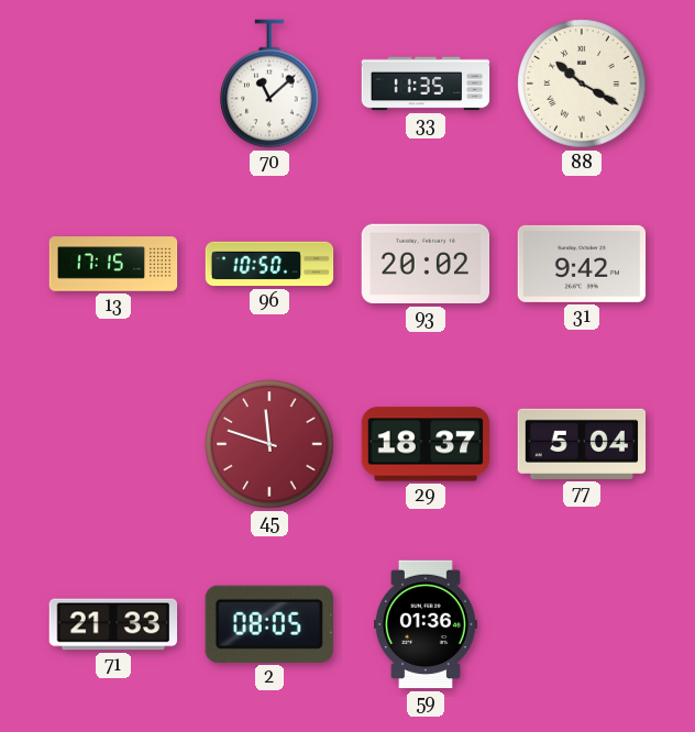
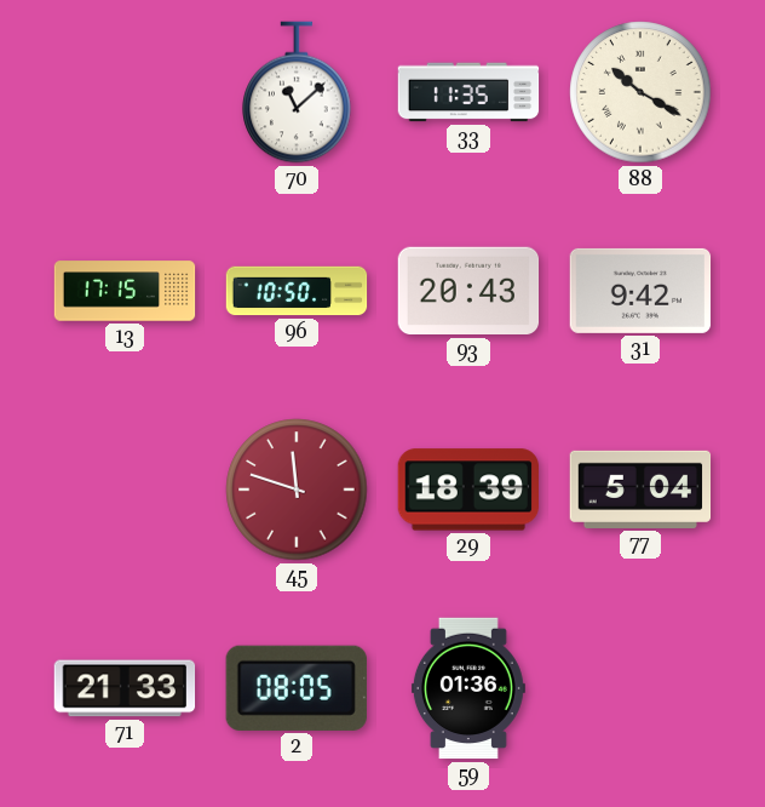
93: 20:02 -> 20:43 (468, 291)
29: 18:37 -> 18:39 (468, 490)
